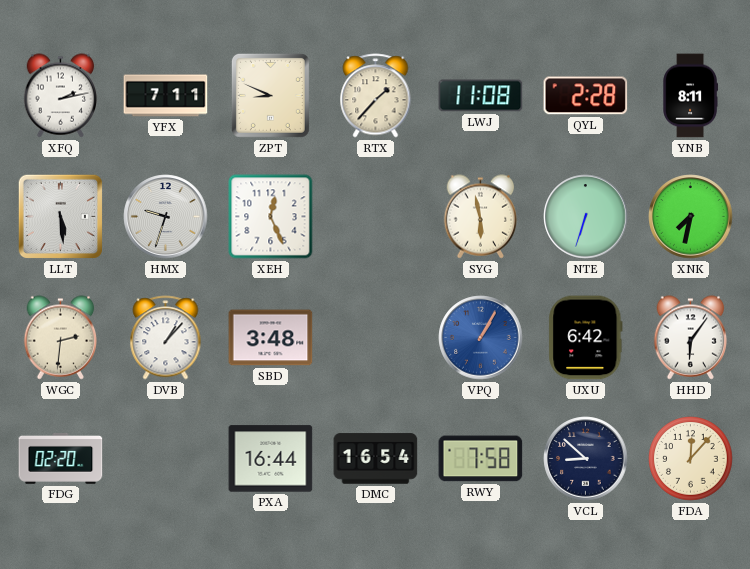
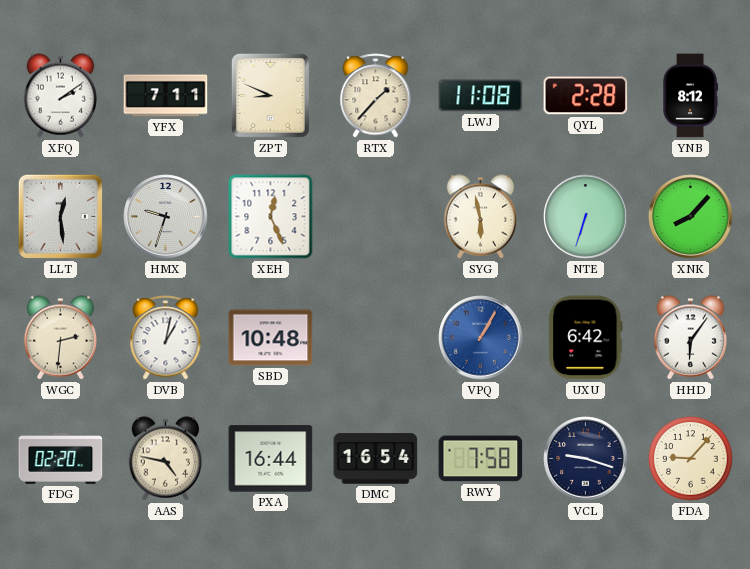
XFQ: 2:13 -> 2:09 (61, 96)
YNB: 8:11 -> 8:12 (690, 96)
LLT: 5:29 -> 12:29 (60, 216)
XNK: 7:32 -> 8:07 (691, 217)
DVB: 1:07 -> 1:02 (166, 338)
SBD: 3:48 -> 10:48 (271, 338)
AAS: none -> 4:47 (166, 459)
VCL: 8:52 -> 9:18 (586, 459)
FDA: 12:07 -> 9:07 (691, 459)
